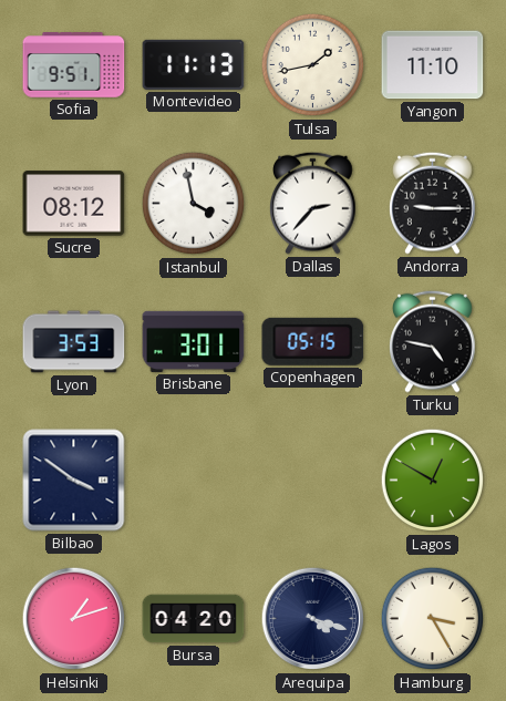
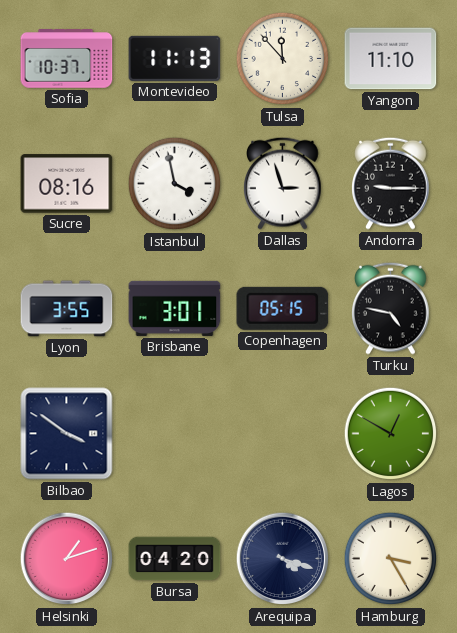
Sofia: 9:51 -> 10:37 (67, 59)
Tulsa: 1:43 -> 11:53 (283, 59)
Sucre: 08:12 -> 08:16 (67, 184)
Dallas: 2:37 -> 2:57 (283, 183)
Lyon: 3:53 -> 3:55 (67, 309)
